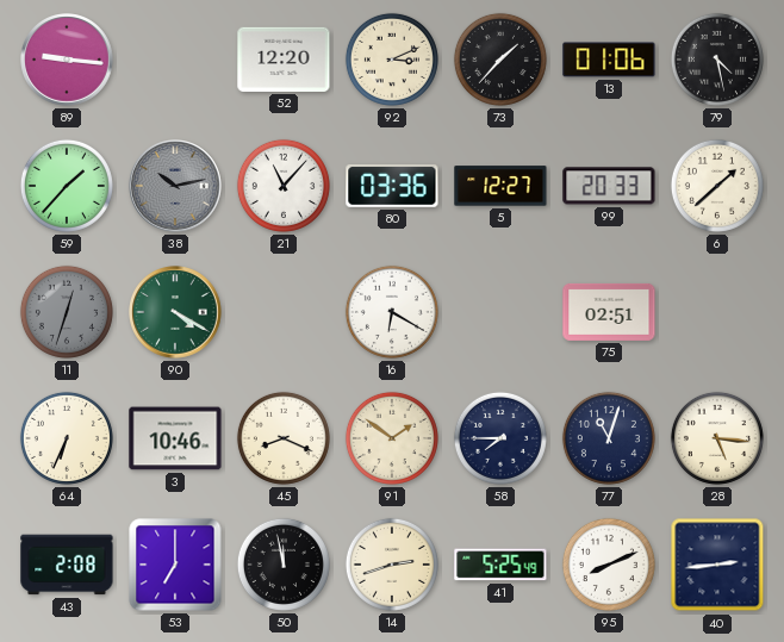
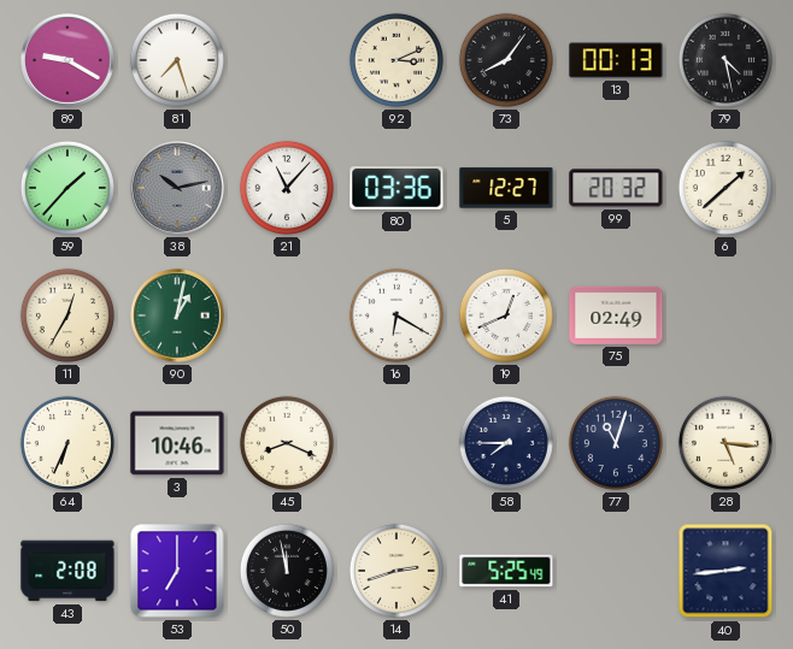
89: 9:16 -> 9:20 (67, 60)
81: none -> 7:27 (177, 60)
52: 12:20 -> none (284, 60)
73: 1:37 -> 8:06 (506, 60)
13: 01:06 -> 00:13 (616, 60)
99: 20:33 -> 20:32 (616, 188)
11: 12:33 -> 12:35 (67, 315)
11 dial: grey -> cream (67, 315)
90: 4:20 -> 1:02 (177, 315)
19: none -> 12:41 (506, 315)
75: 02:51 -> 02:49 (616, 315)
91: 1:51 -> none (392, 438)
95: 8:11 -> none (609, 565)
